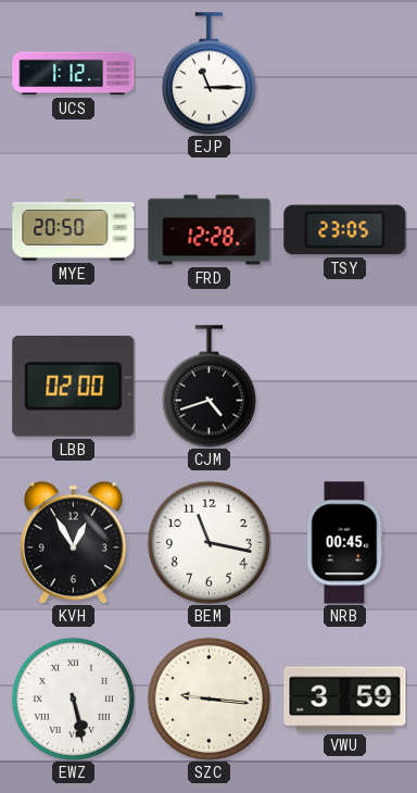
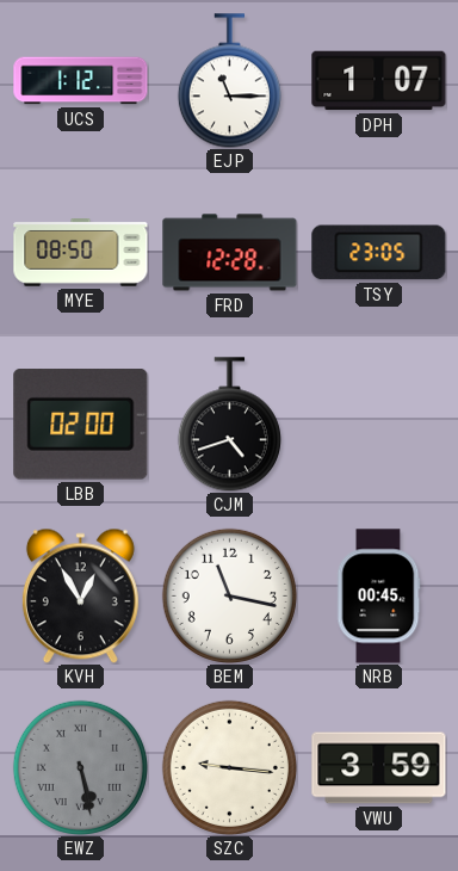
DPH: none -> 1:07 (379, 81)
MYE: 20:50 -> 08:50 (81, 253)
EWZ dial: white -> grey (80, 767)
